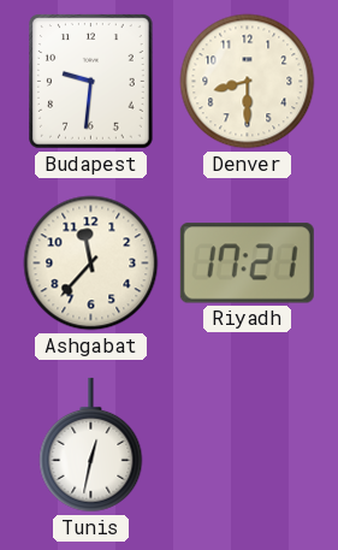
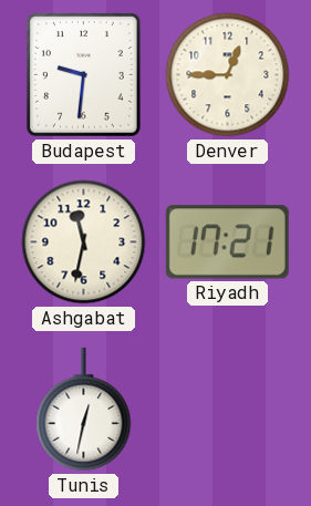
Denver: 8:30 -> 12:45 (228, 75)
Ashgabat: 11:37 -> 11:32 (84, 242)
